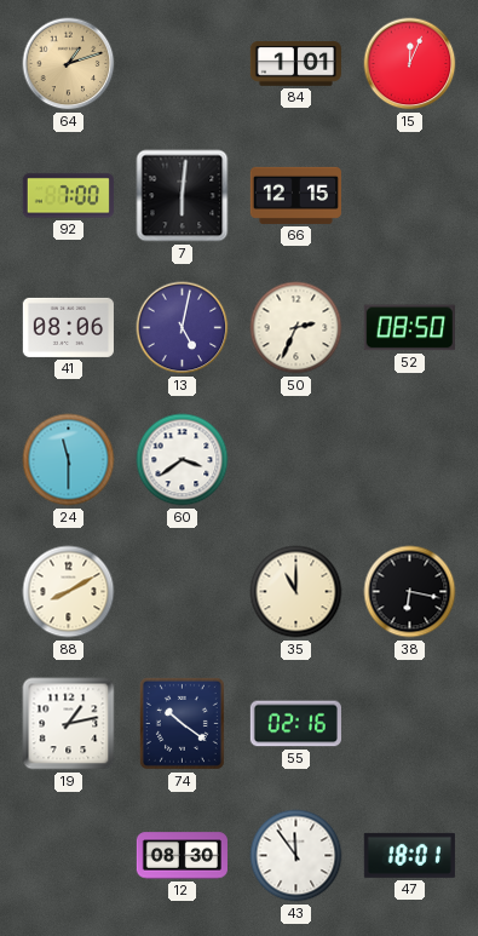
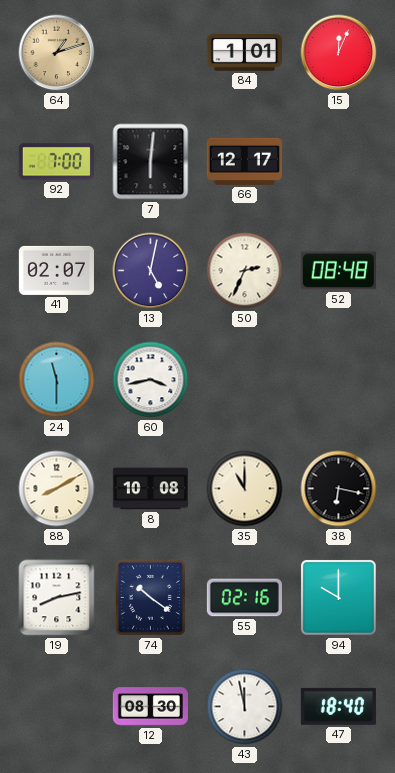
66: 12:15 -> 12:17 (244, 161)
41: 08:06 -> 02:07 (56, 270)
52: 08:50 -> 08:48 (338, 271)
60: 3:39 -> 3:43 (151, 380)
8: none -> 10:08 (150, 489)
19: 1:13 -> 8:13 (57, 598)
94: none -> 10:00 (338, 597)
43: 11:54 -> 11:58 (245, 707)
47: 18:01 -> 18:40 (338, 706)
